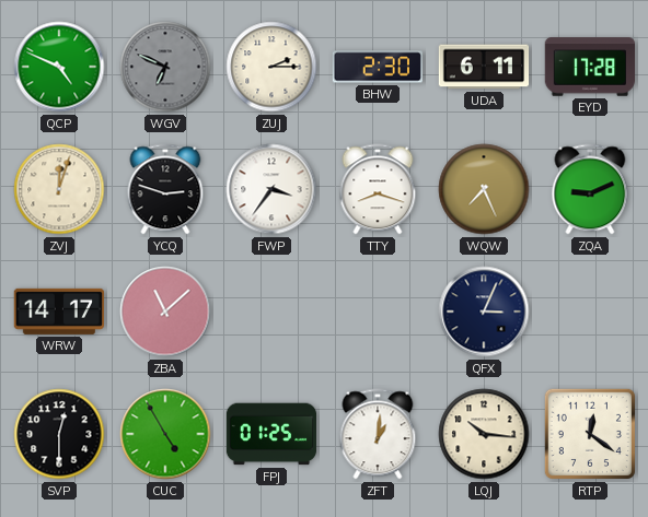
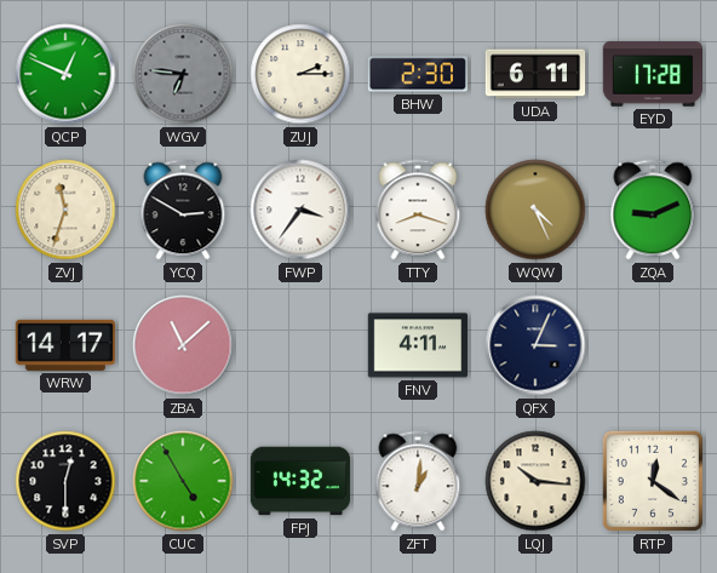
QCP: 4:49 -> 12:49 (65, 74)
WGV: 6:49 -> 6:46 (183, 74)
ZVJ: 12:03 -> 11:33 (65, 210)
YCQ: 2:48 -> 2:50 (183, 210)
WQW: 7:26 -> 4:26 (535, 210)
FNV: none -> 4:11 (418, 345)
FPJ: 01:25 -> 14:32 (300, 481)
